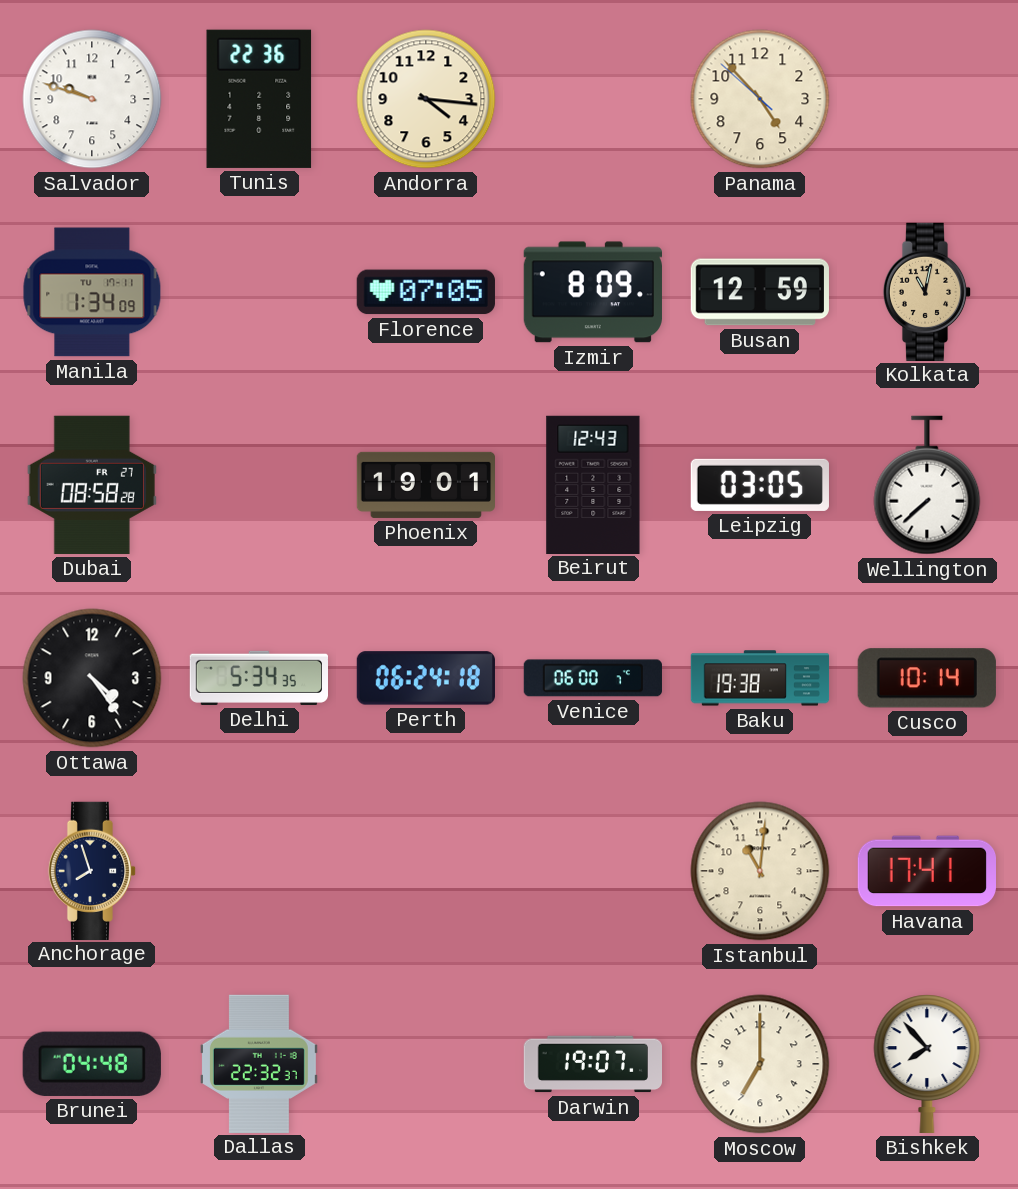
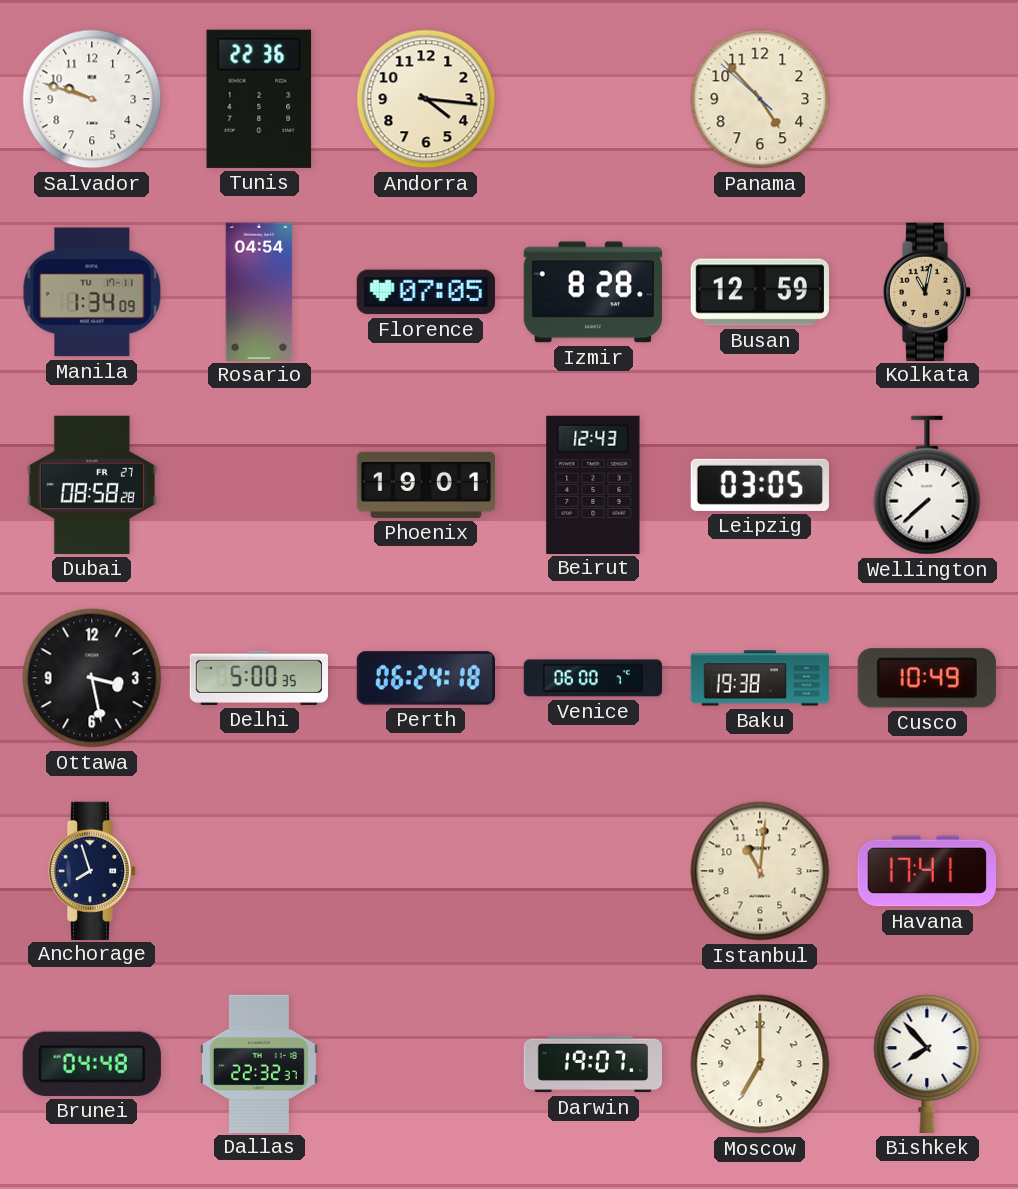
Rosario: none -> 04:54 (259, 291)
Izmir: 8:09 -> 8:28 (593, 292)
Ottawa: 4:24 -> 3:28 (92, 678)
Delhi: 5:34 -> 5:00 (258, 678)
Cusco: 10:14 -> 10:49 (927, 678)
